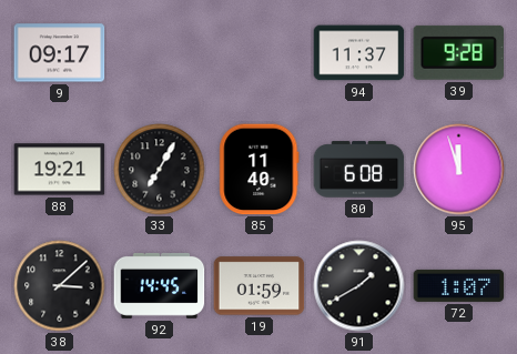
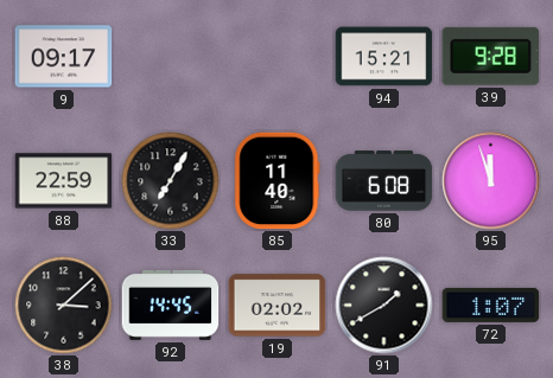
94: 11:37 -> 15:21 (384, 57)
88: 19:21 -> 22:59 (64, 181)
19: 01:59 -> 02:02 (278, 306)
